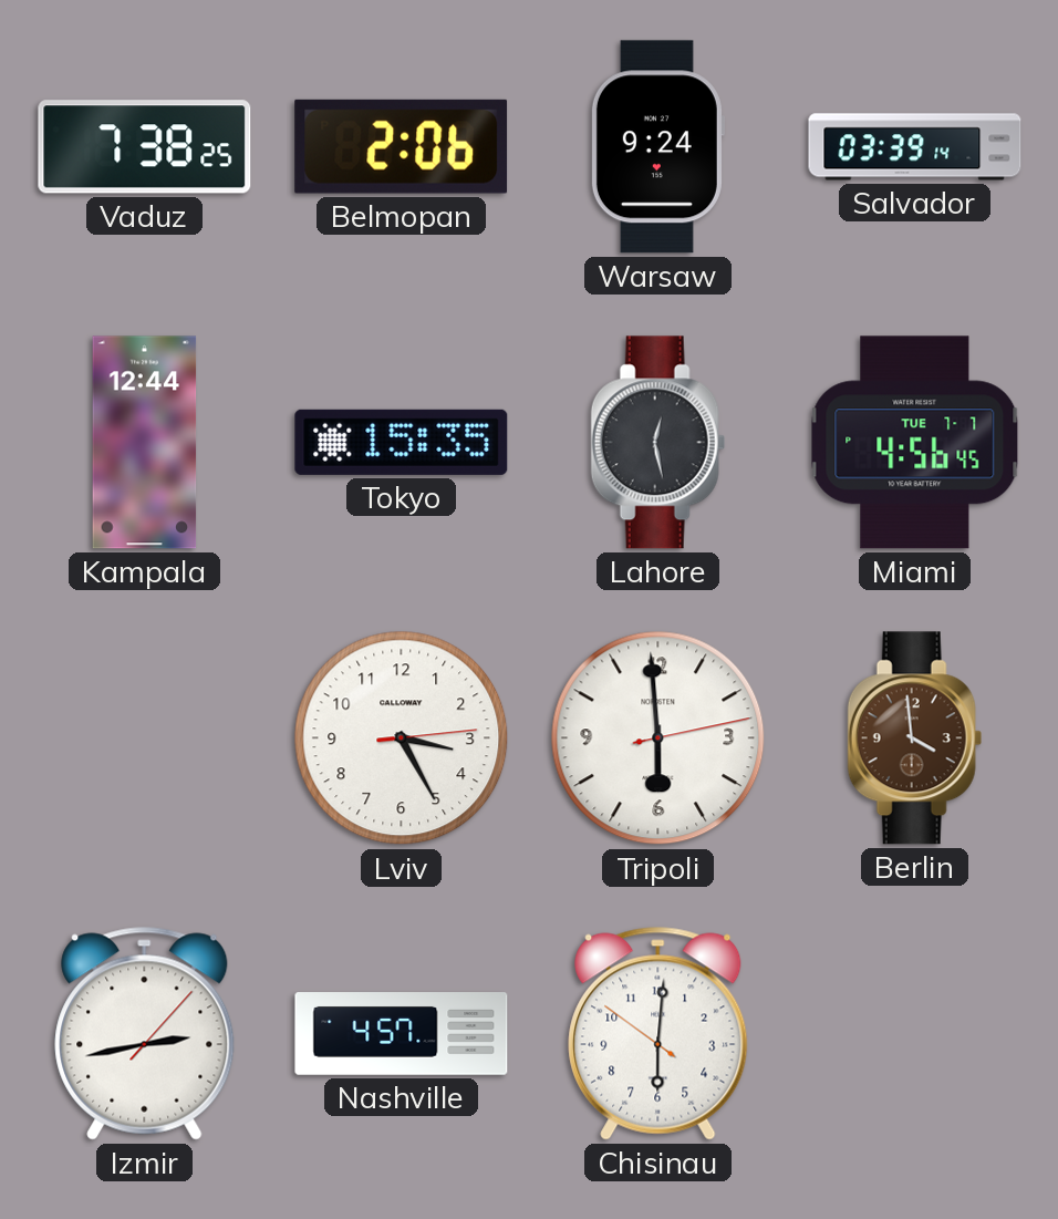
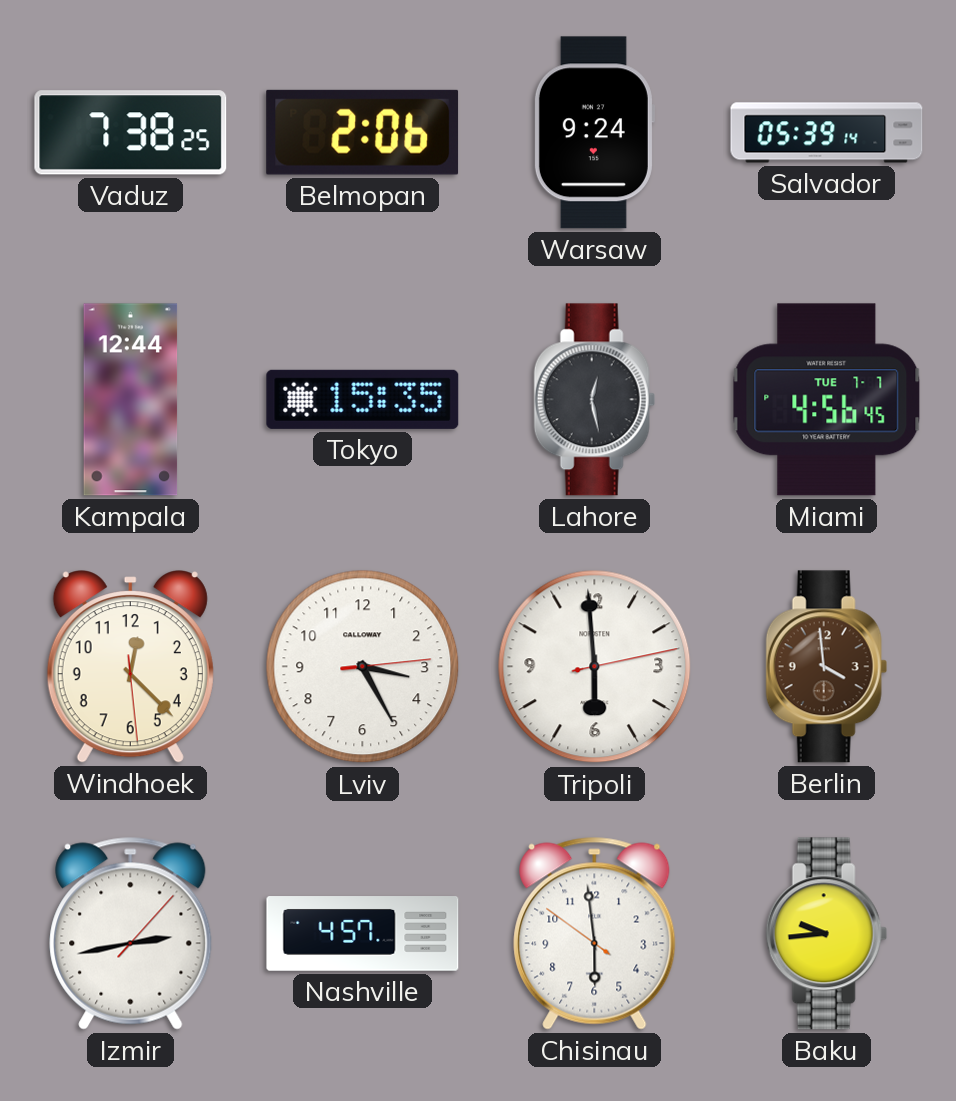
Salvador: 03:39 -> 05:39 (827, 133)
Windhoek: none -> 12:22 (130, 667)
Chisinau: 6:00 -> 5:58 (595, 933)
Baku: none -> 9:44 (826, 934)
